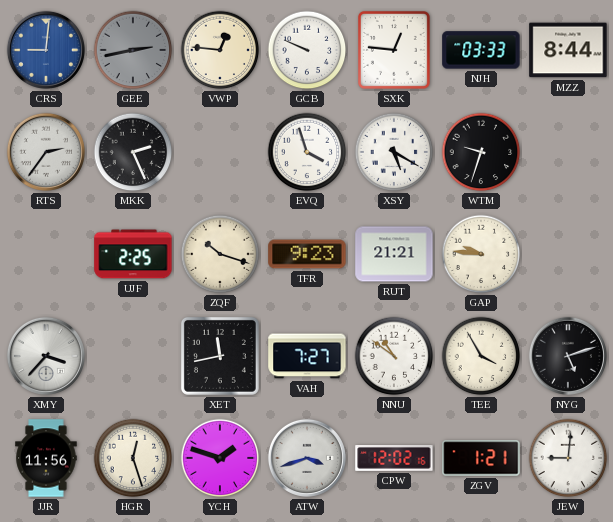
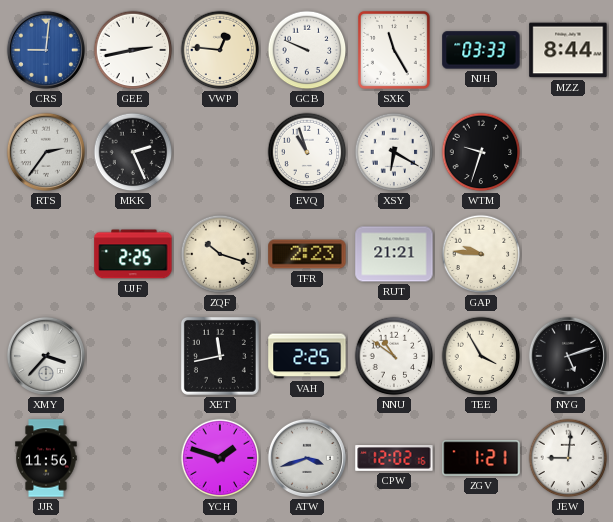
GEE dial: grey -> white (133, 50)
SXK: 12:46 -> 11:25 (394, 50)
EVQ: 3:57 -> 10:57 (307, 152)
XSY: 5:20 -> 6:20 (394, 152)
TFR: 9:23 -> 2:23 (307, 254)
VAH: 7:27 -> 2:25 (307, 356)
HGR: 12:27 -> none (133, 458)
